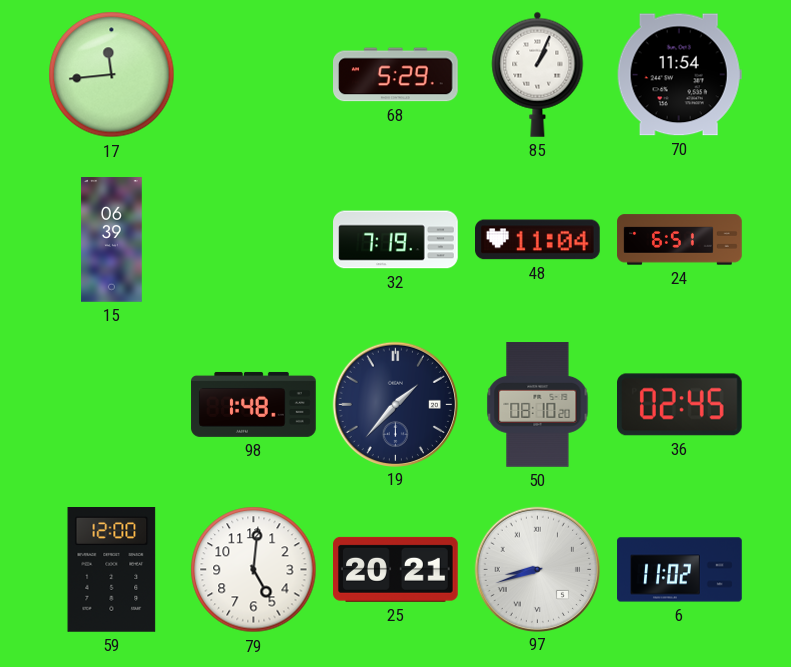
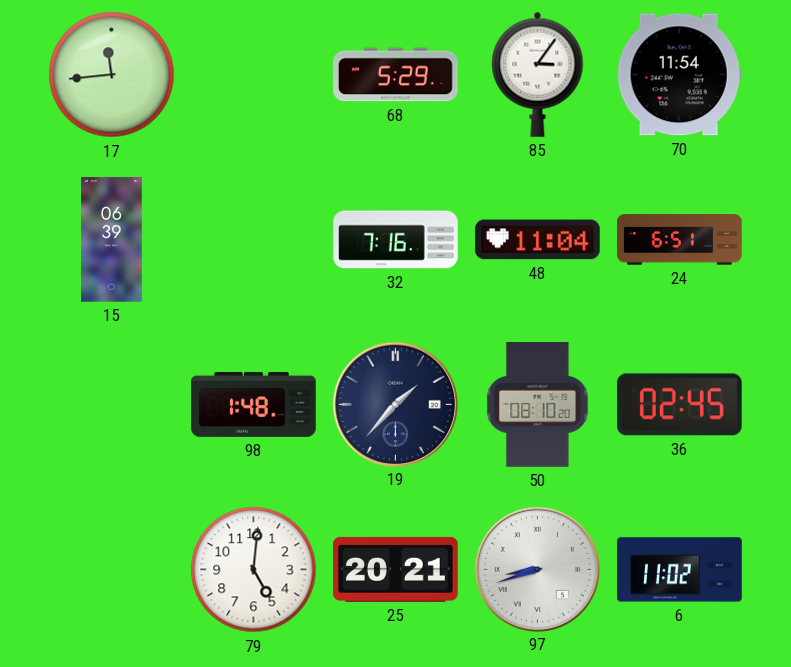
85: 1:04 -> 3:06 (538, 74)
32: 7:19 -> 7:16 (396, 240)
59: 12:00 -> none (112, 570)
